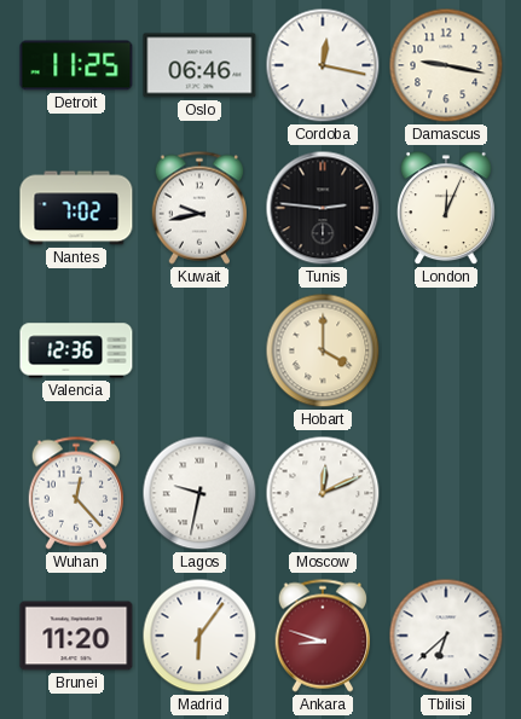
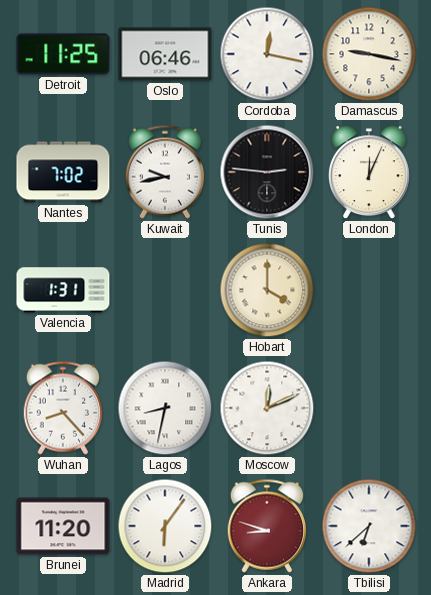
Valencia: 12:36 -> 1:31 (63, 290)
Wuhan: 12:23 -> 8:23 (62, 408)
Lagos: 9:32 -> 8:32 (165, 408)
